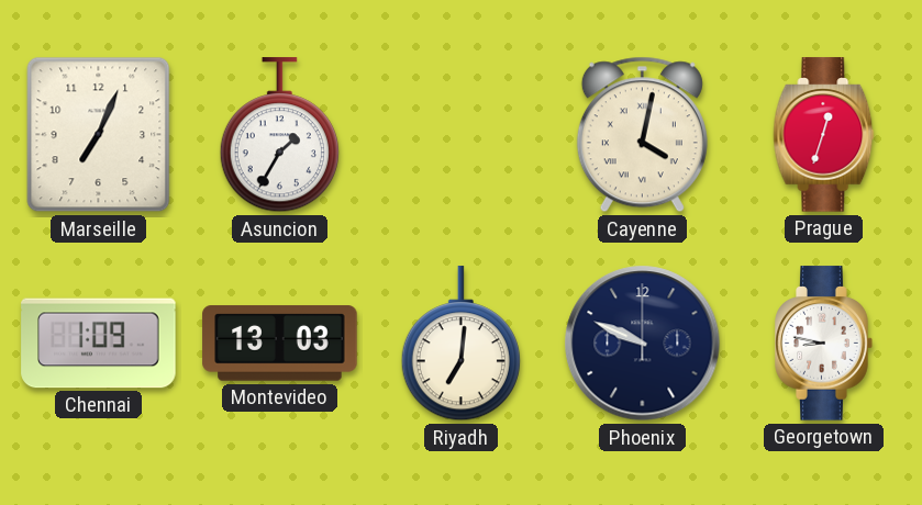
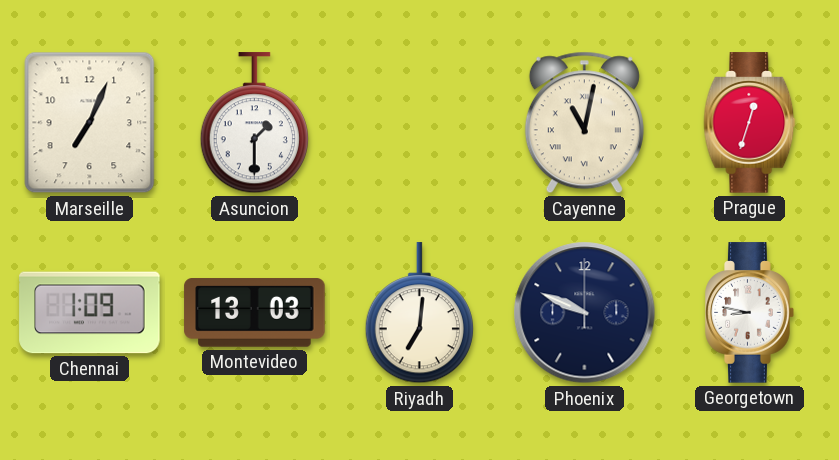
Asuncion: 1:35 -> 1:30 (254, 123)
Cayenne: 4:02 -> 11:02 (584, 123)
